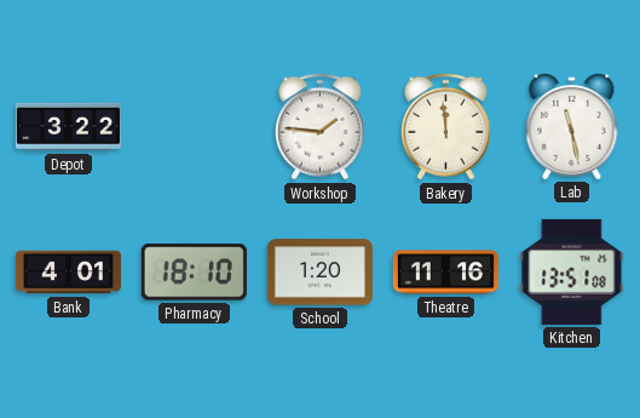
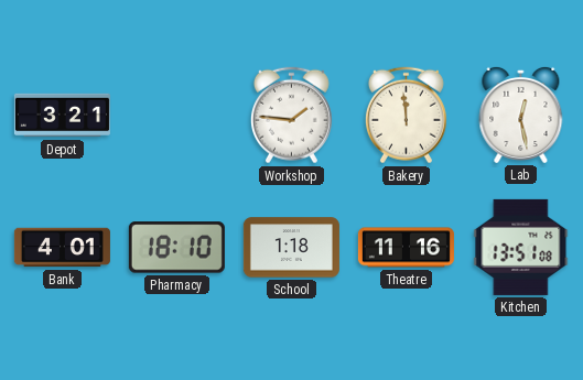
Depot: 3:22 -> 3:21 (62, 116)
Lab: 11:28 -> 12:28 (521, 115)
School: 1:20 -> 1:18 (291, 248)
